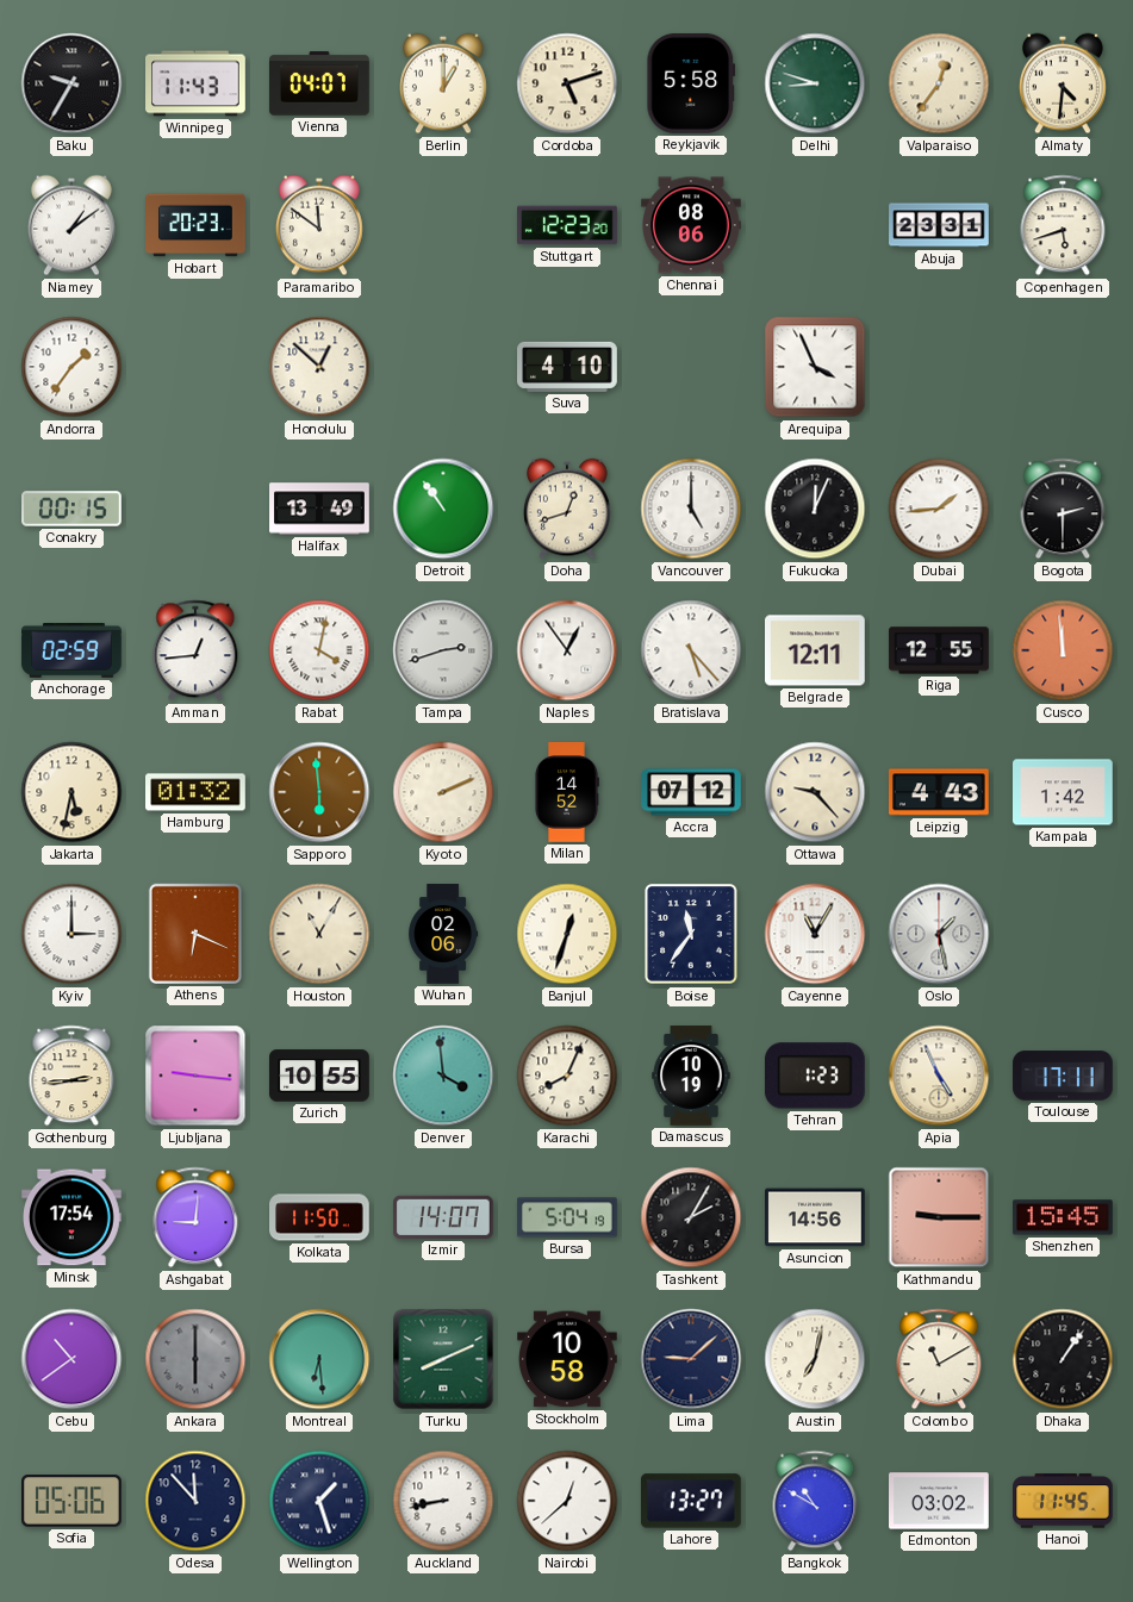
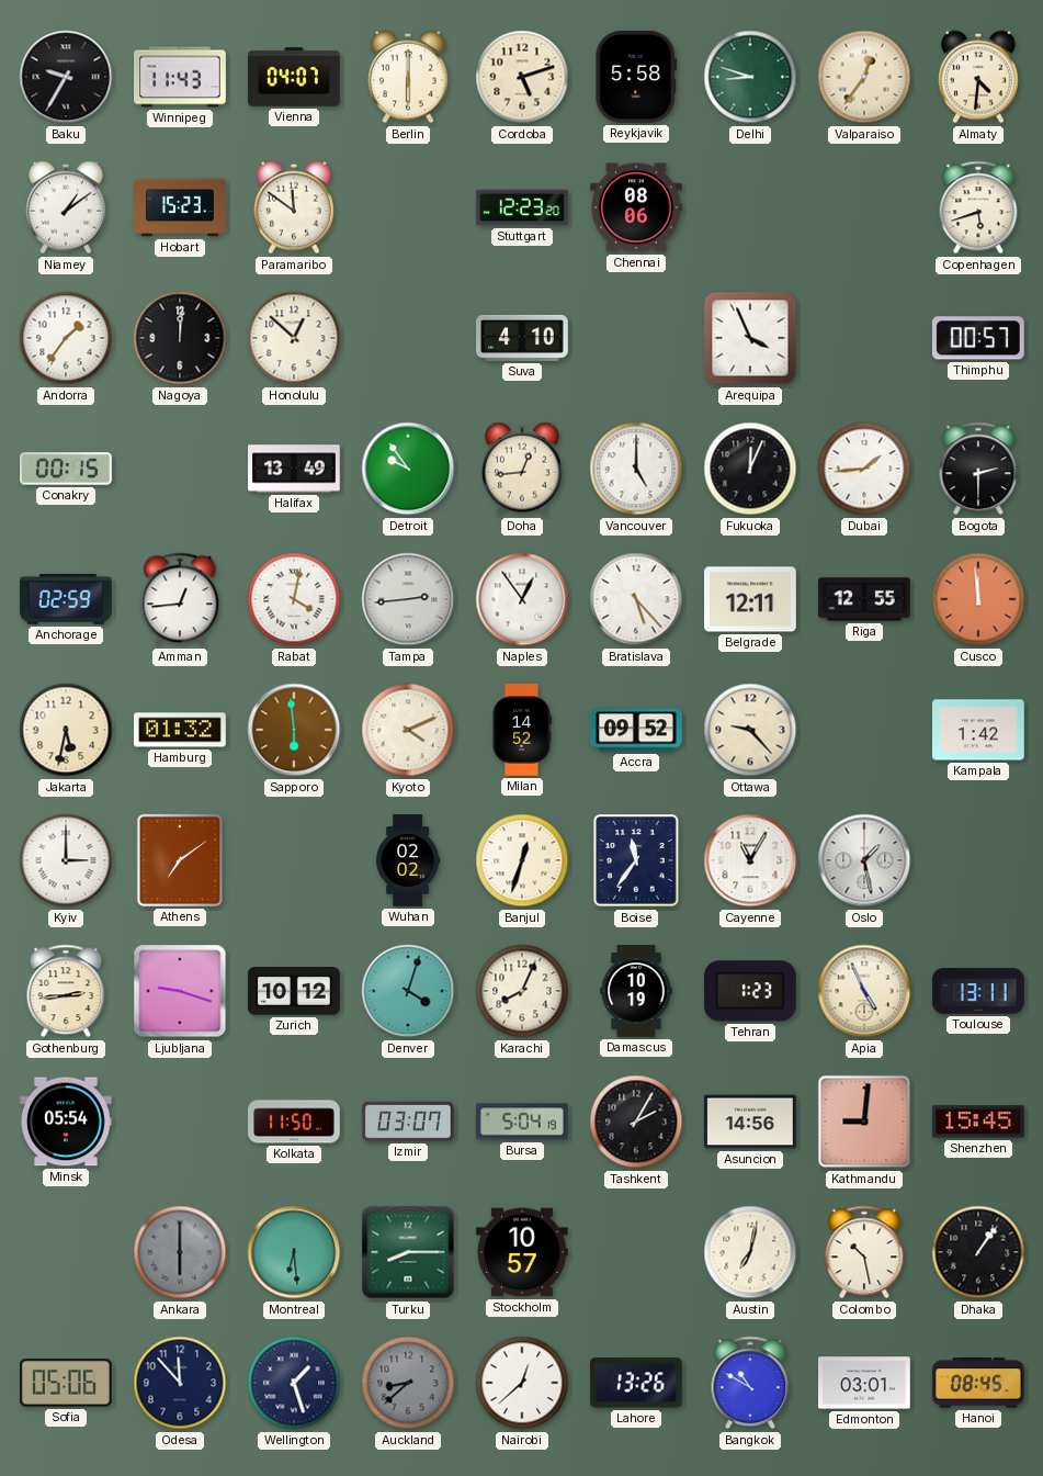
Berlin: 1:00 -> 6:00 (409, 77)
Hobart: 20:23 -> 15:23 (180, 207)
Abuja: 23:31 -> none (939, 225)
Nagoya: none -> 12:01 (180, 338)
Thimphu: none -> 00:57 (978, 338)
Detroit: 10:54 -> 9:54 (408, 469)
Doha: 12:42 -> 12:44 (523, 469)
Tampa: 2:42 -> 2:44 (408, 599)
Kyoto: 2:11 -> 4:11 (408, 730)
Accra: 07:12 -> 09:52 (637, 730)
Leipzig: 4:43 -> none (940, 792)
Athens: 6:19 -> 7:09 (180, 860)
Houston: 11:05 -> none (319, 934)
Wuhan: 02:06 -> 02:02 (408, 860)
Ljubljana: 9:16 -> 9:18 (180, 991)
Zurich: 10:55 -> 10:12 (295, 991)
Denver: 3:59 -> 4:03 (408, 991)
Toulouse: 17:11 -> 13:11 (978, 991)
Minsk: 17:54 -> 05:54 (67, 1122)
Ashgabat: 9:01 -> none (195, 1217)
Izmir: 14:07 -> 03:07 (409, 1122)
Kathmandu: 9:15 -> 9:01 (864, 1122)
Cebu: 10:39 -> none (71, 1359)
Turku: 8:11 -> 8:15 (408, 1252)
Stockholm: 10:58 -> 10:57 (523, 1252)
Lima: 9:08 -> none (691, 1359)
Colombo: 11:10 -> 10:28 (864, 1252)
Auckland: 8:43 -> 8:38 (408, 1383)
Auckland dial: white -> grey (408, 1383)
Lahore: 13:27 -> 13:26 (636, 1383)
Edmonton: 03:02 -> 03:01 (865, 1383)
Hanoi: 11:45 -> 08:45 (979, 1383)
